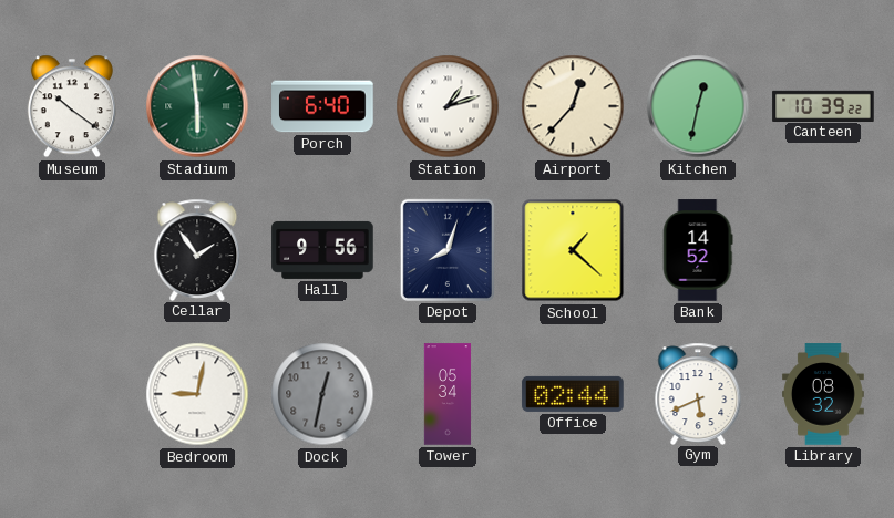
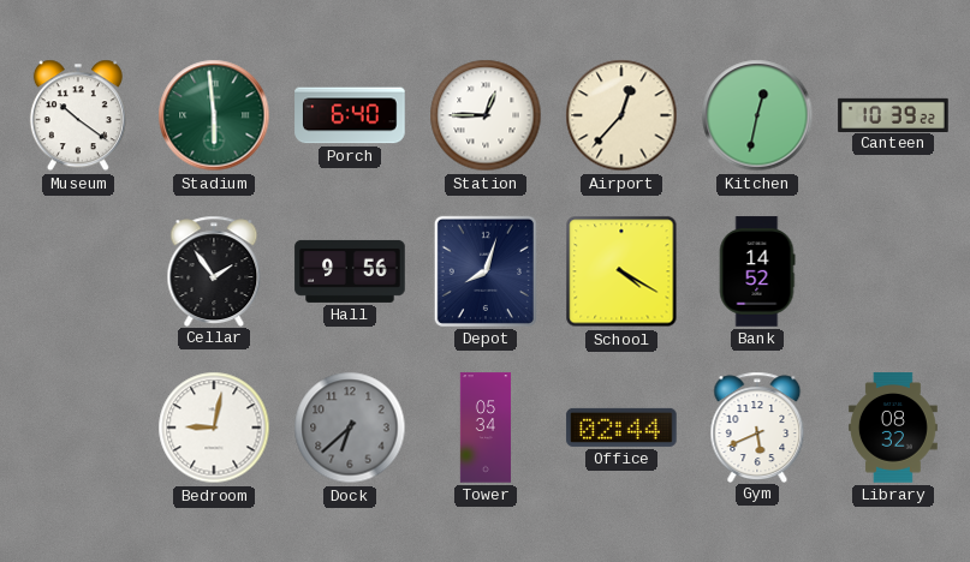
Station: 1:12 -> 12:45 (486, 115)
School: 1:22 -> 4:20 (621, 271)
Dock: 12:32 -> 6:38 (350, 428)
